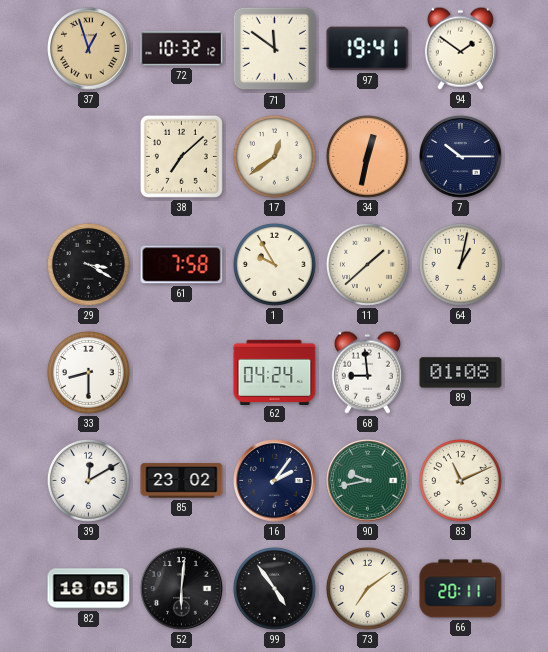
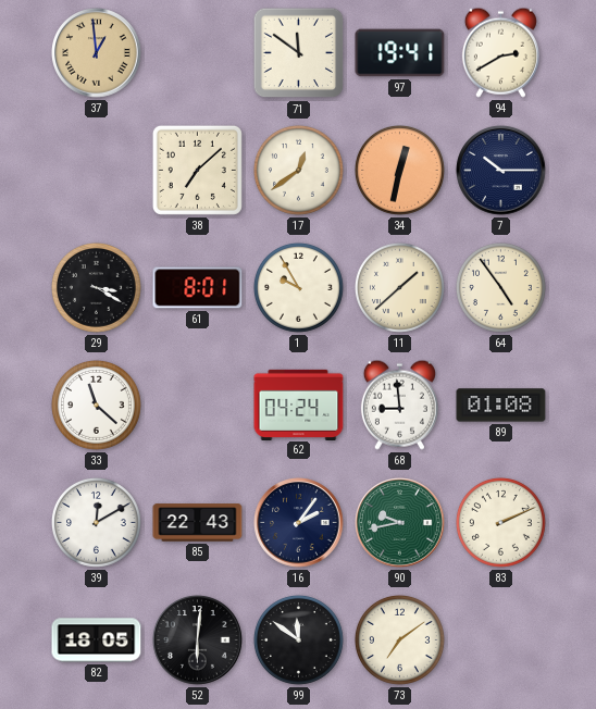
37: 12:57 -> 12:59 (97, 53)
72: 10:32 -> none (182, 49)
94: 1:51 -> 2:40 (500, 52)
61: 7:58 -> 8:01 (198, 288)
64: 1:02 -> 4:54 (500, 287)
33: 8:30 -> 11:22 (96, 405)
85: 23:02 -> 22:43 (198, 523)
83: 11:11 -> 2:11 (500, 522)
99: 4:54 -> 11:51 (298, 639)
66: 20:11 -> none (461, 589)
